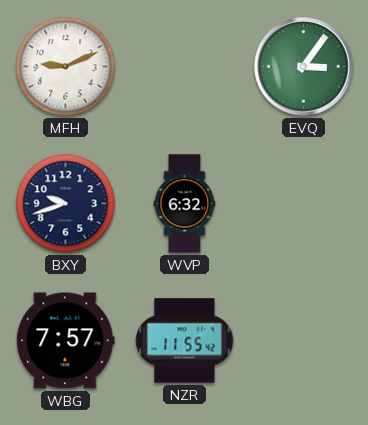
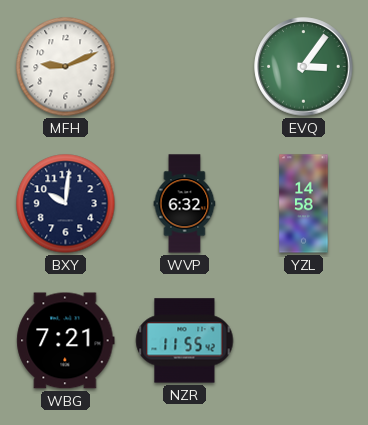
BXY: 9:42 -> 10:01 (66, 204)
YZL: none -> 14:58 (304, 204)
WBG: 7:57 -> 7:21 (66, 341)
